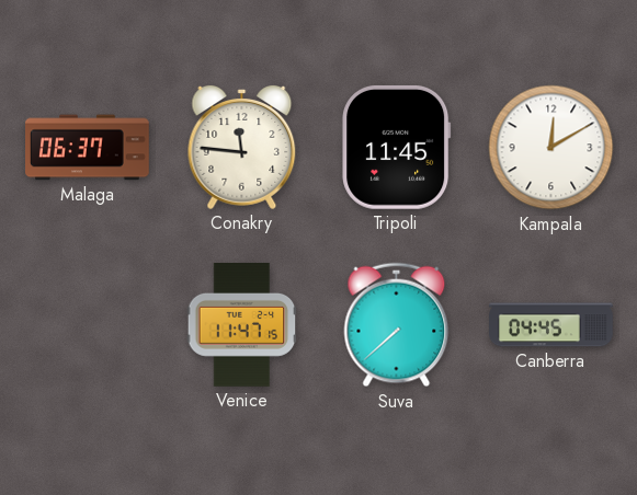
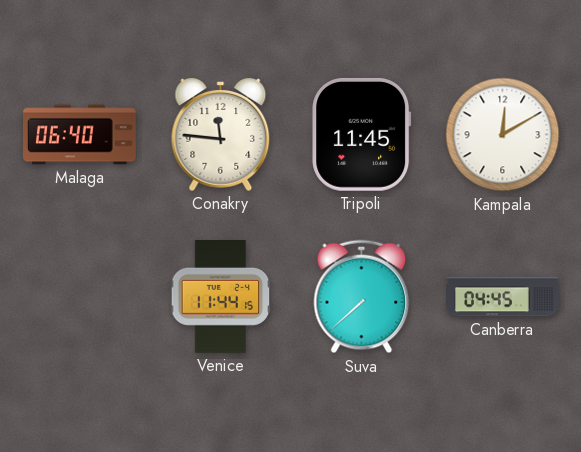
Malaga: 06:37 -> 06:40 (80, 135)
Venice: 11:47 -> 11:44 (221, 297)
